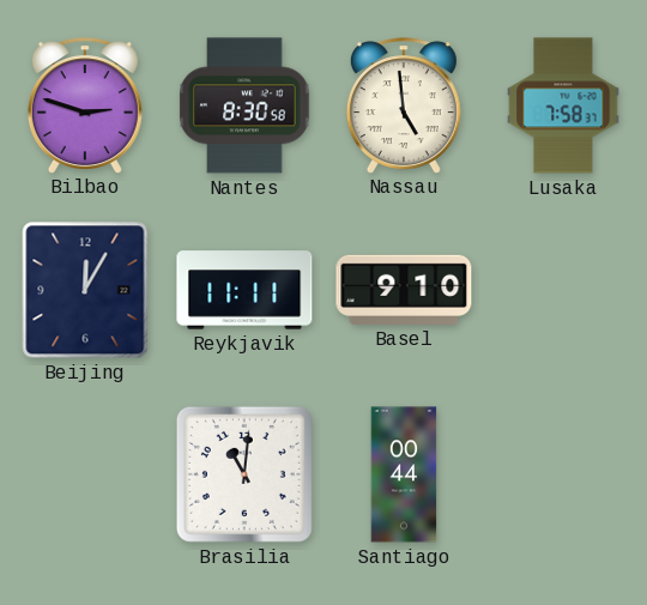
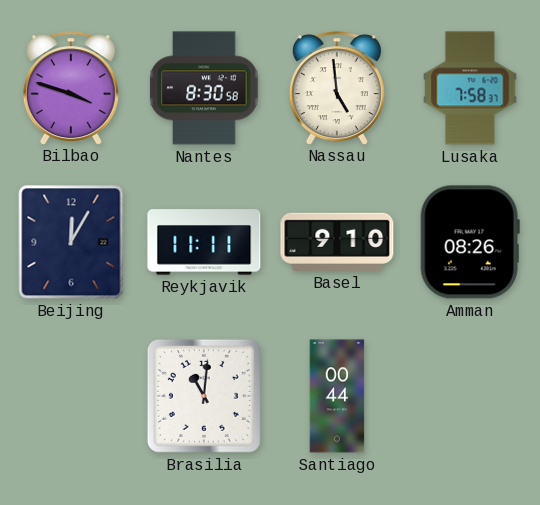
Bilbao: 2:48 -> 3:48 (71, 88)
Amman: none -> 08:26 (470, 242)
